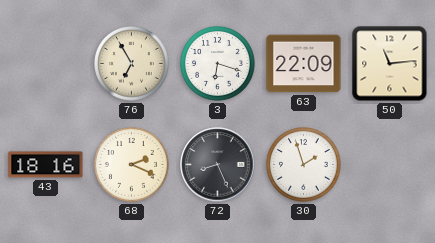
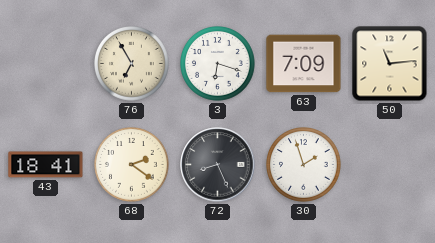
63: 22:09 -> 7:09 (304, 64)
43: 18:16 -> 18:41 (46, 165)
68: 2:19 -> 2:21 (132, 165)
